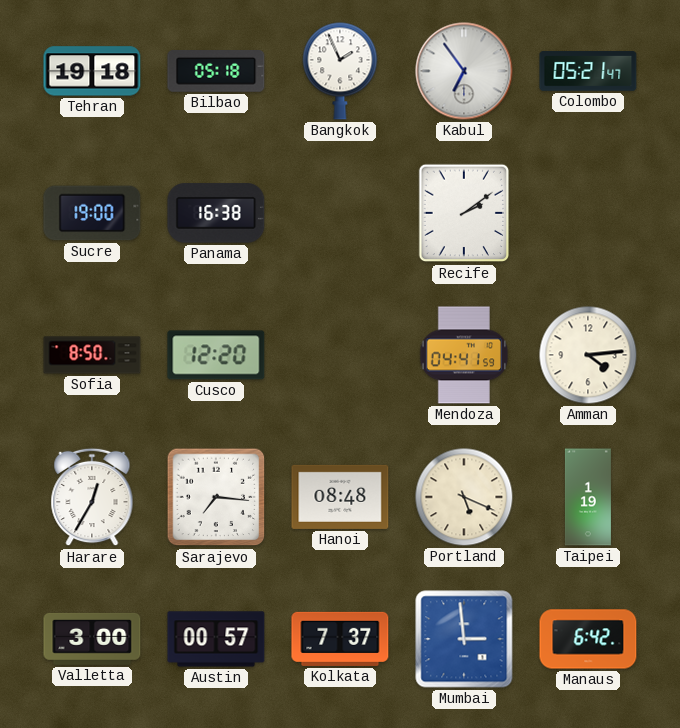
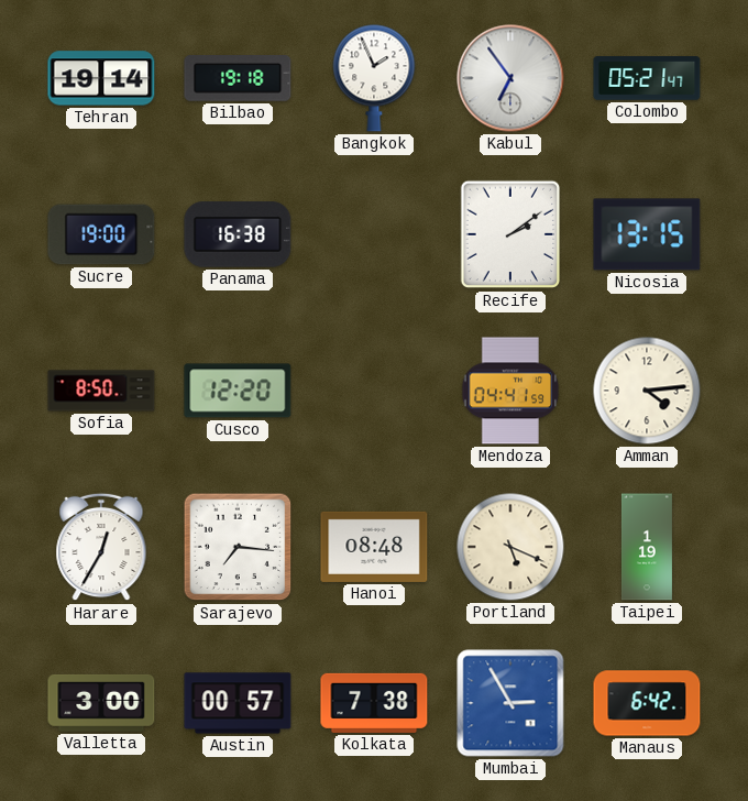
Tehran: 19:18 -> 19:14 (101, 78)
Bilbao: 05:18 -> 19:18 (238, 79)
Nicosia: none -> 13:15 (647, 234)
Kolkata: 7:37 -> 7:38 (374, 703)
Mumbai: 2:59 -> 2:55 (510, 703)
